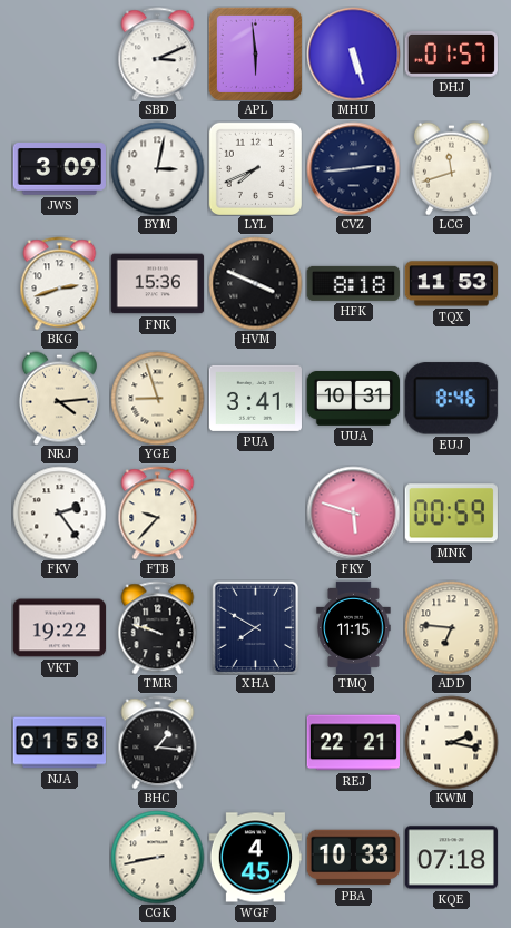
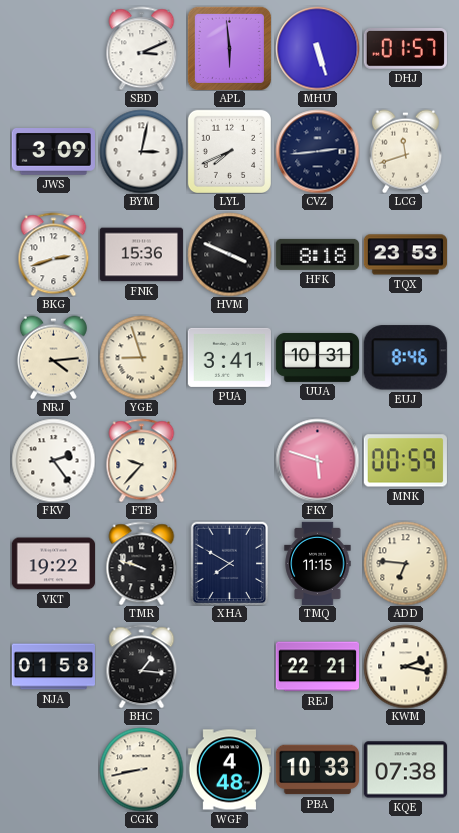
TQX: 11:53 -> 23:53 (405, 255)
WGF: 4:45 -> 4:48 (229, 770)
KQE: 07:18 -> 07:38 (405, 770)
